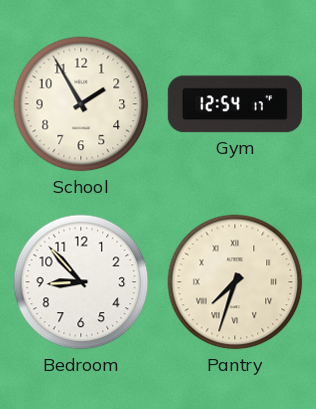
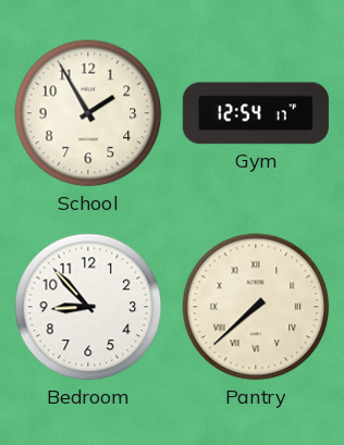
Pantry: 7:33 -> 7:38 (256, 307)
